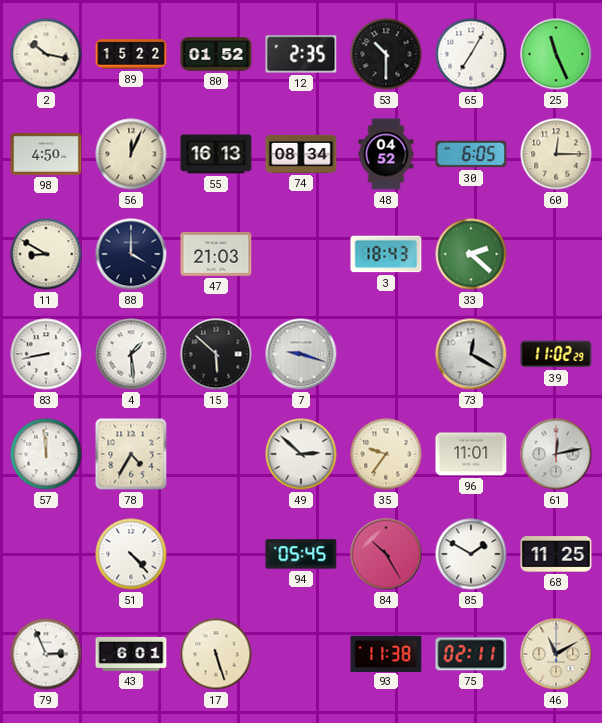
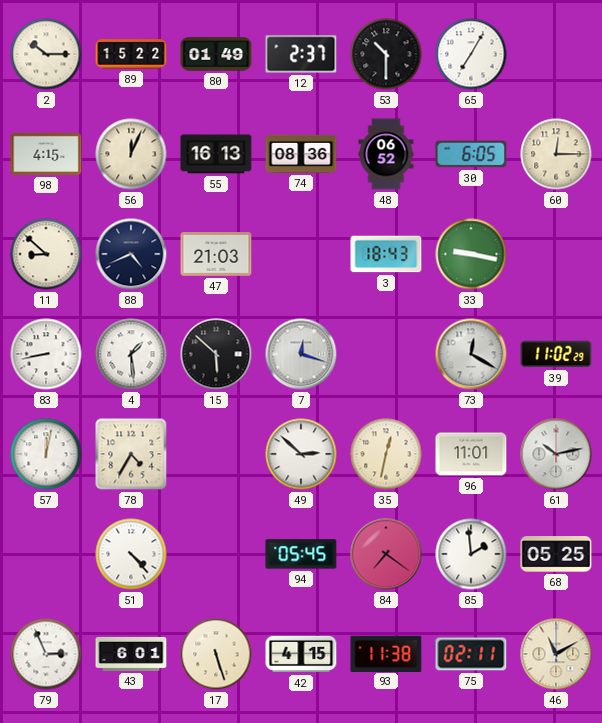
2: 10:17 -> 10:15 (46, 54)
80: 01:52 -> 01:49 (216, 54)
12: 2:35 -> 2:37 (301, 54)
25: 11:26 -> none (556, 54)
98: 4:50 -> 4:15 (46, 154)
74: 08:34 -> 08:36 (301, 154)
48: 04:52 -> 06:52 (386, 154)
11: 8:50 -> 8:52 (46, 254)
88: 4:00 -> 4:41 (131, 254)
33: 2:22 -> 9:17 (471, 254)
7: 9:18 -> 12:18 (301, 354)
57: 11:59 -> 12:02 (46, 454)
35: 9:36 -> 12:32 (386, 454)
61: 12:13 -> 10:13 (556, 454)
84: 10:25 -> 7:21 (386, 554)
85: 1:50 -> 1:59 (471, 554)
68: 11:25 -> 05:25 (556, 554)
42: none -> 4:15 (301, 654)
